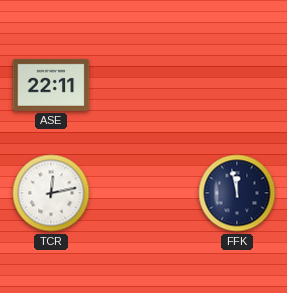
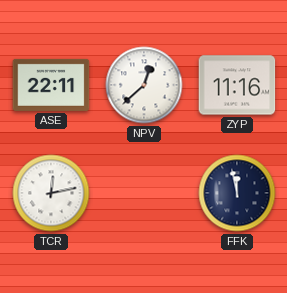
NPV: none -> 12:38 (144, 85)
ZYP: none -> 11:16 (237, 85)
